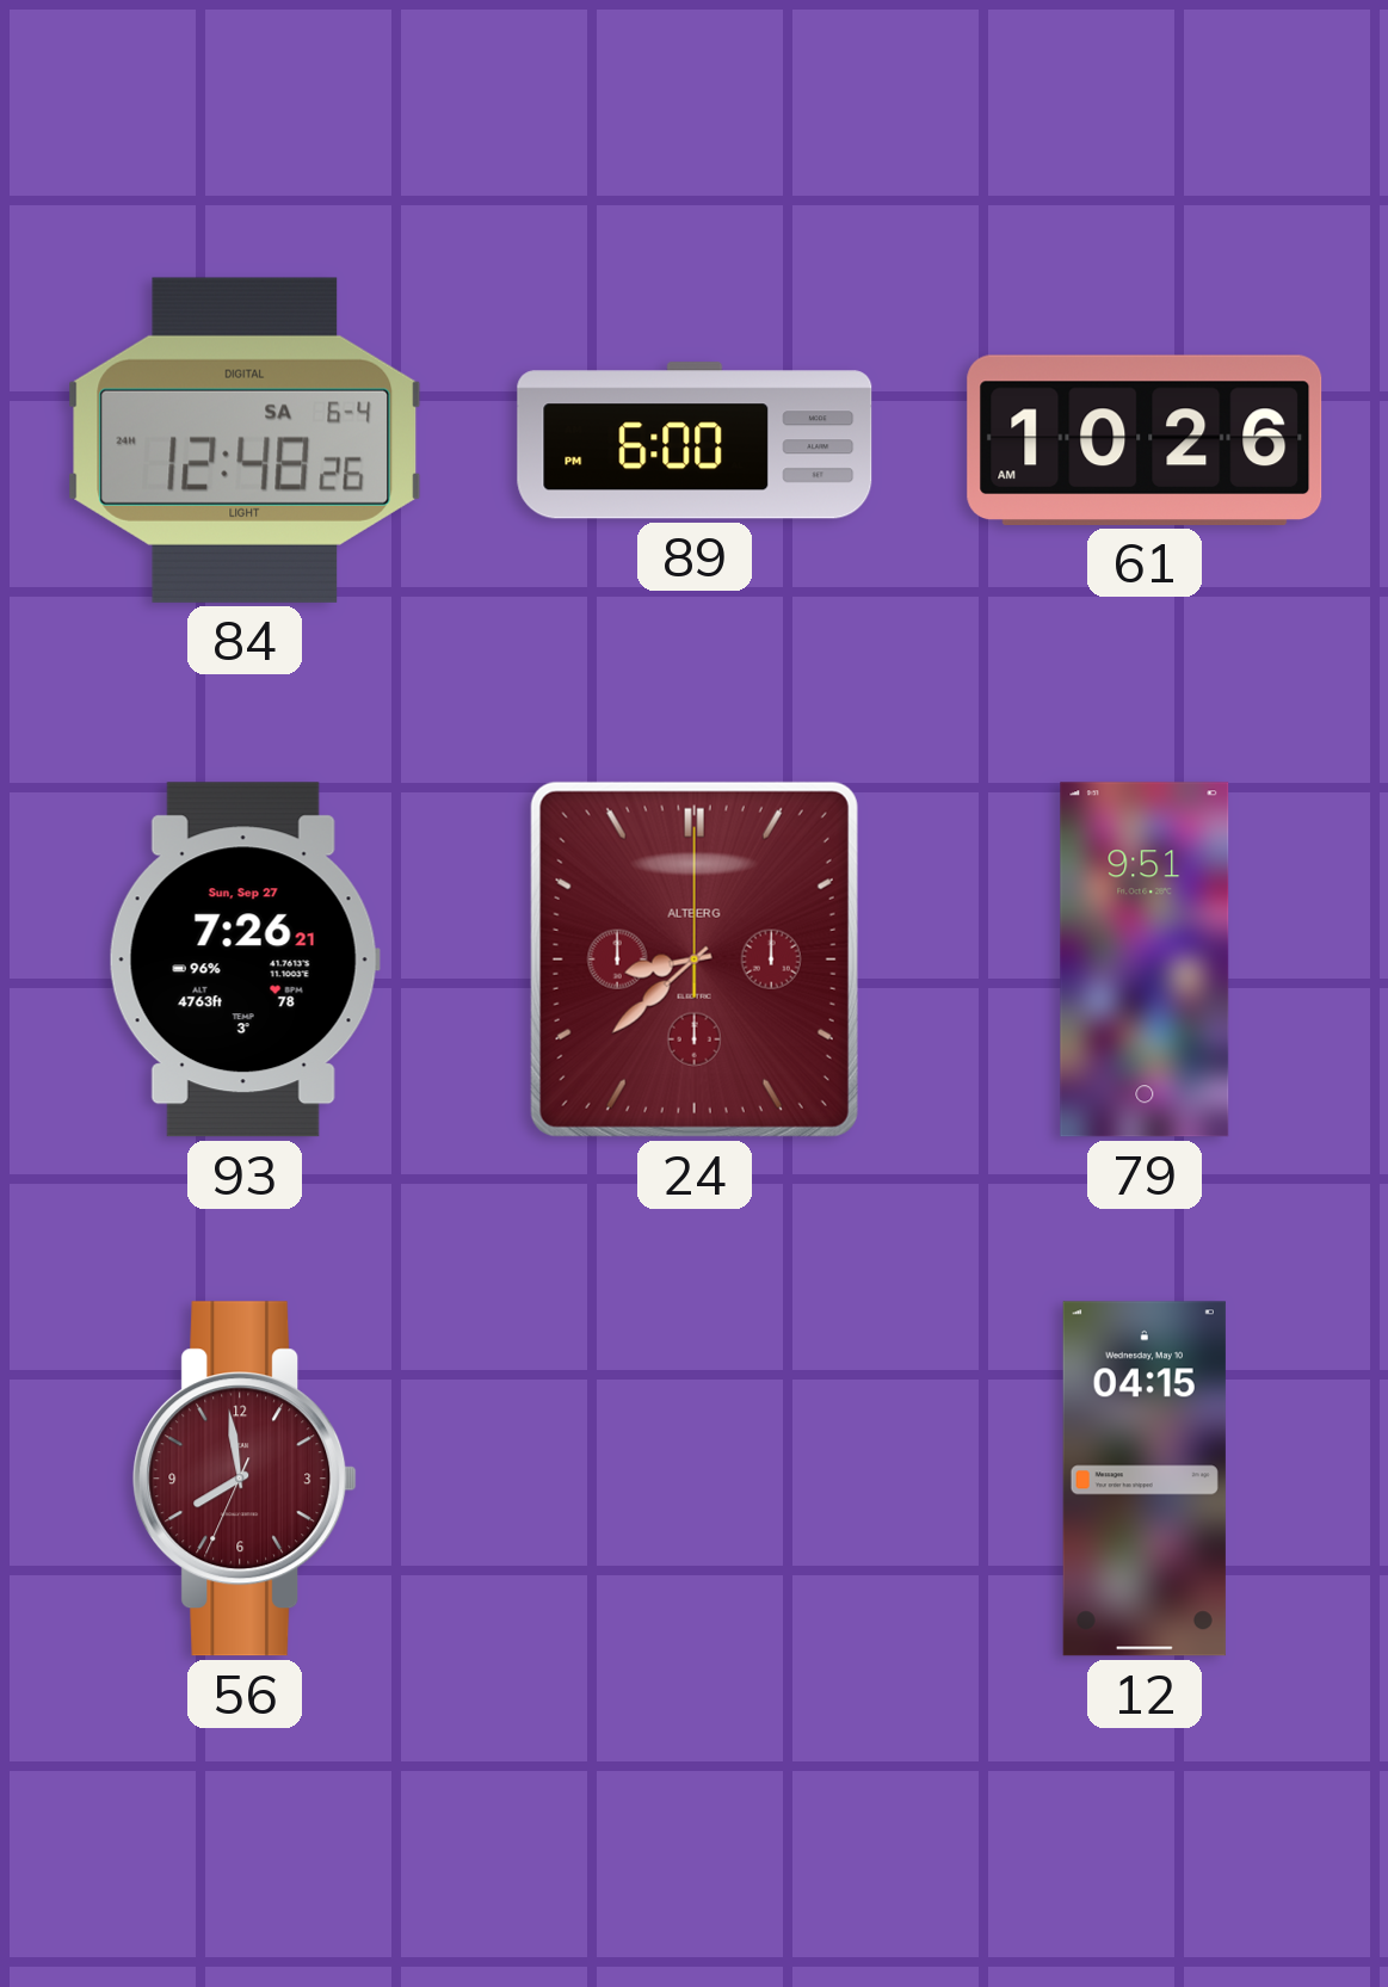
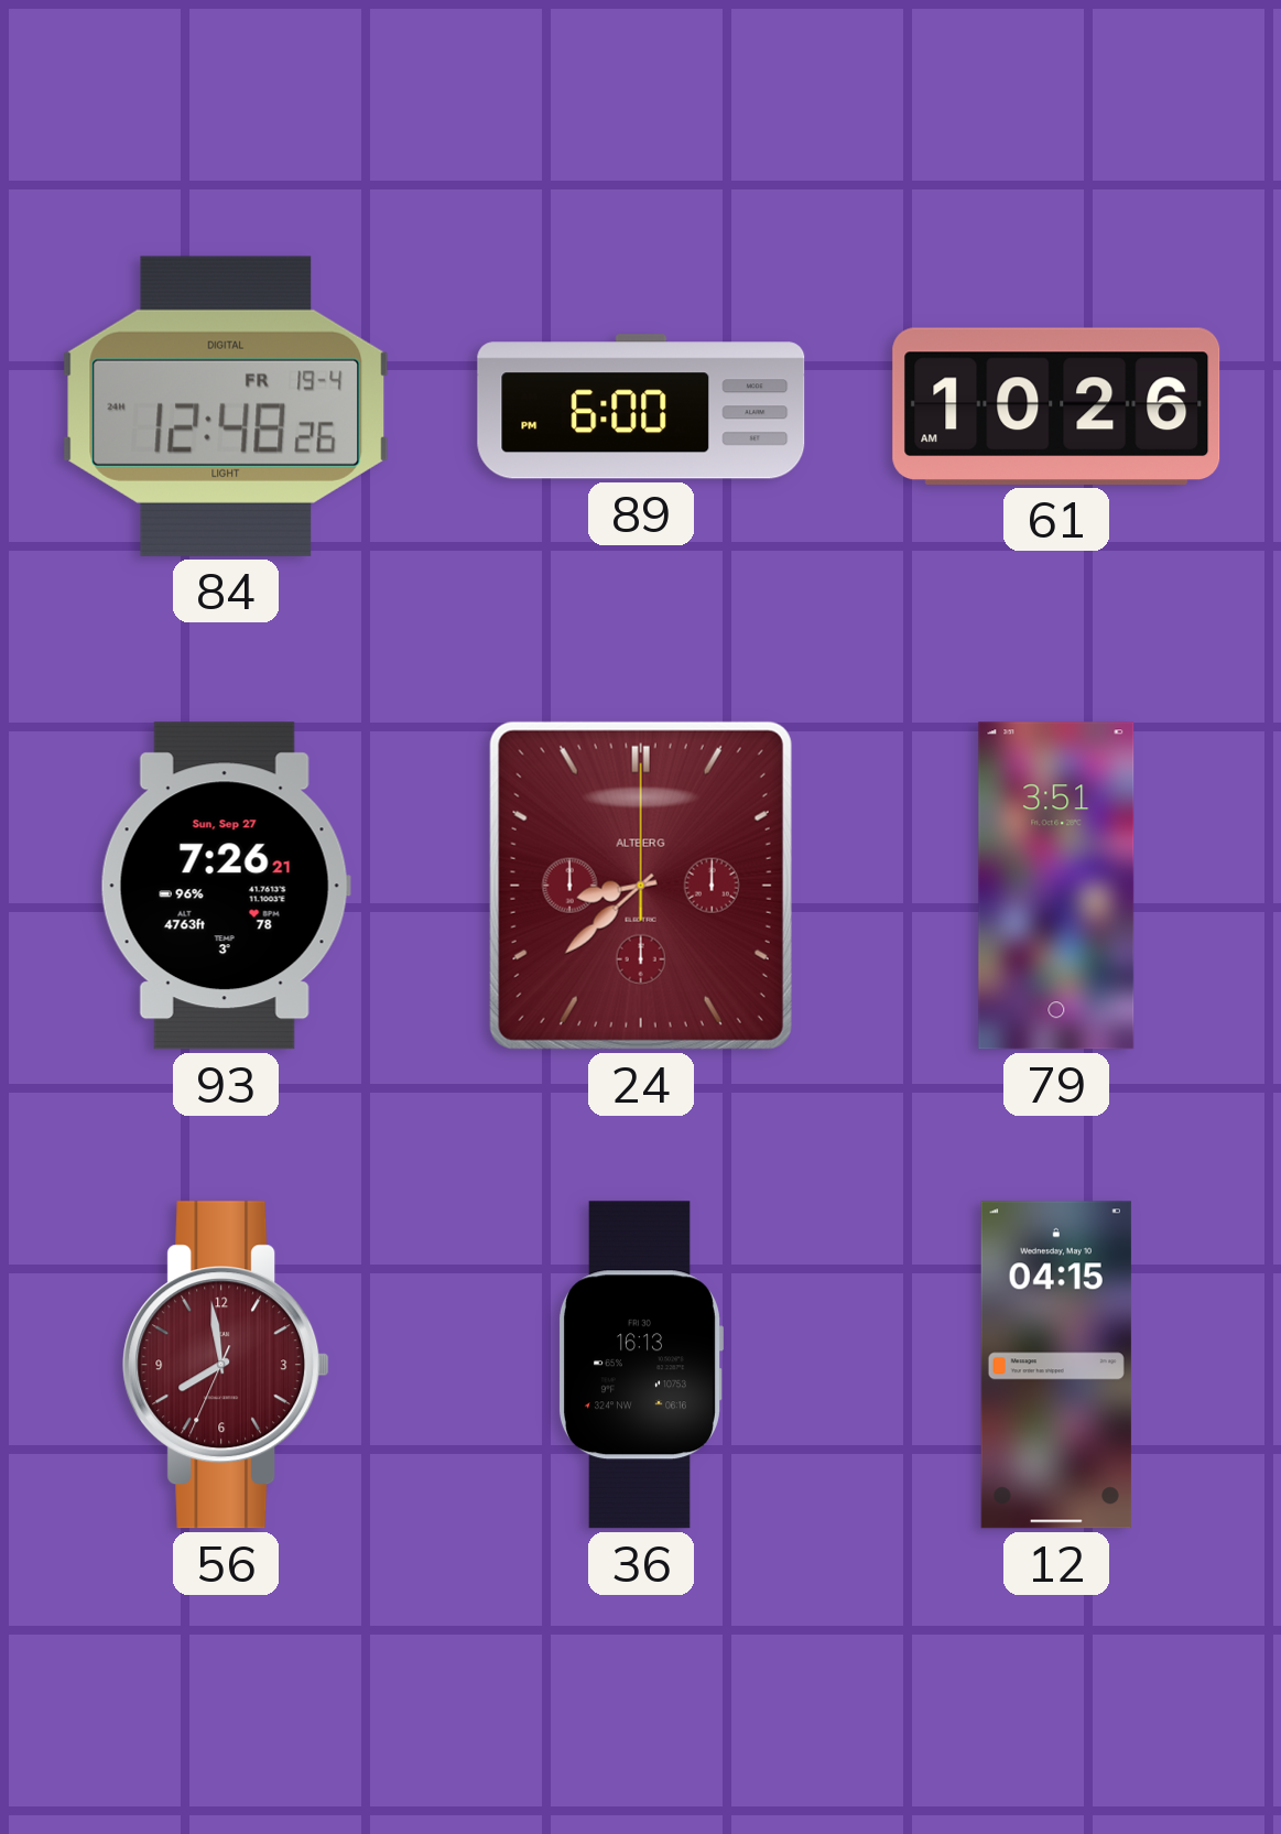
84 date: SA 6-4 -> FR 19-4 (226, 406)
79: 9:51 -> 3:51 (1056, 886)
36: none -> 16:13 (640, 1365)
